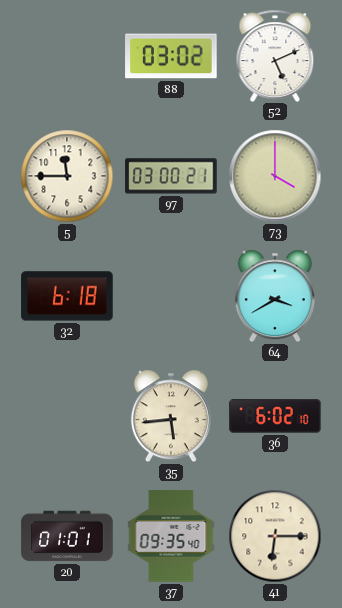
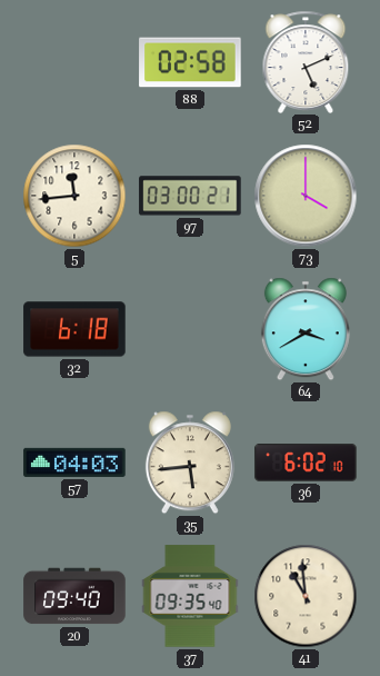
88: 03:02 -> 02:58 (190, 62)
5: 11:45 -> 11:44 (74, 196)
57: none -> 04:03 (74, 463)
20: 01:01 -> 09:40 (74, 596)
41: 6:15 -> 10:59 (306, 596)
